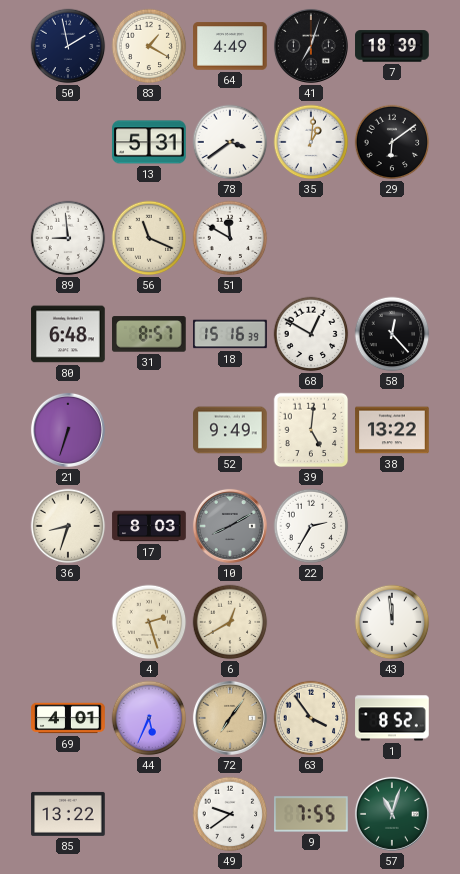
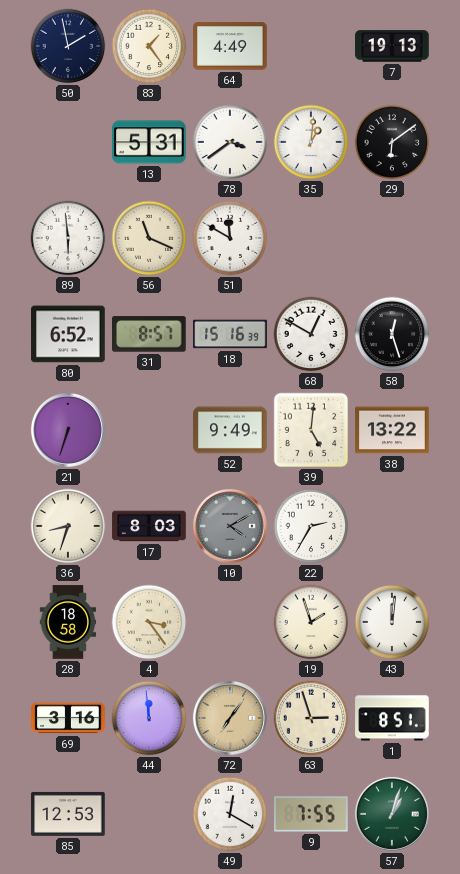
83: 1:20 -> 1:24 (149, 46)
41: 7:03 -> none (311, 46)
7: 18:39 -> 19:13 (392, 46)
89: 8:59 -> 5:59 (68, 238)
80: 6:48 -> 6:52 (68, 334)
58: 12:23 -> 12:27 (392, 334)
10: 8:10 -> 4:10 (230, 526)
28: none -> 18:58 (68, 622)
4: 2:27 -> 3:24 (149, 622)
6: 12:40 -> none (230, 622)
19: none -> 1:57 (311, 622)
43: 11:59 -> 12:01 (392, 622)
69: 4:01 -> 3:16 (68, 718)
44: 5:34 -> 11:59 (149, 718)
63: 3:54 -> 2:57 (311, 718)
1: 8:52 -> 8:51 (392, 718)
85: 13:22 -> 12:53 (68, 814)
49: 9:39 -> 12:20 (230, 814)
57: 11:03 -> 1:03 (392, 814)
